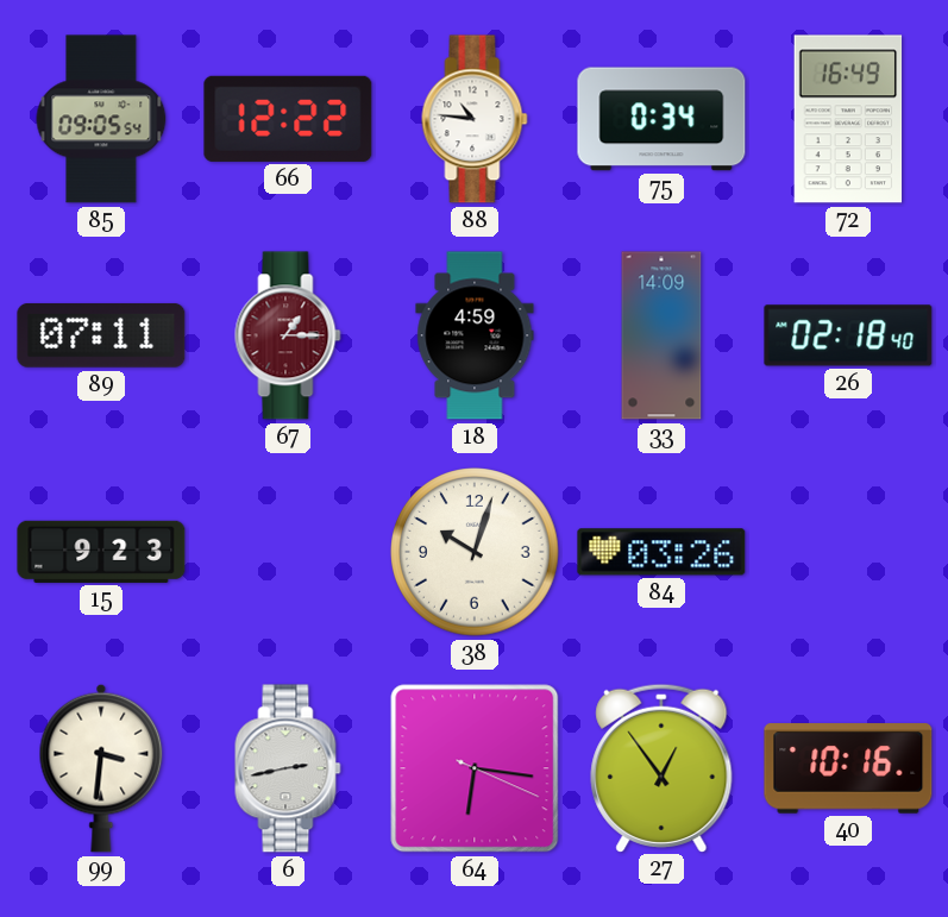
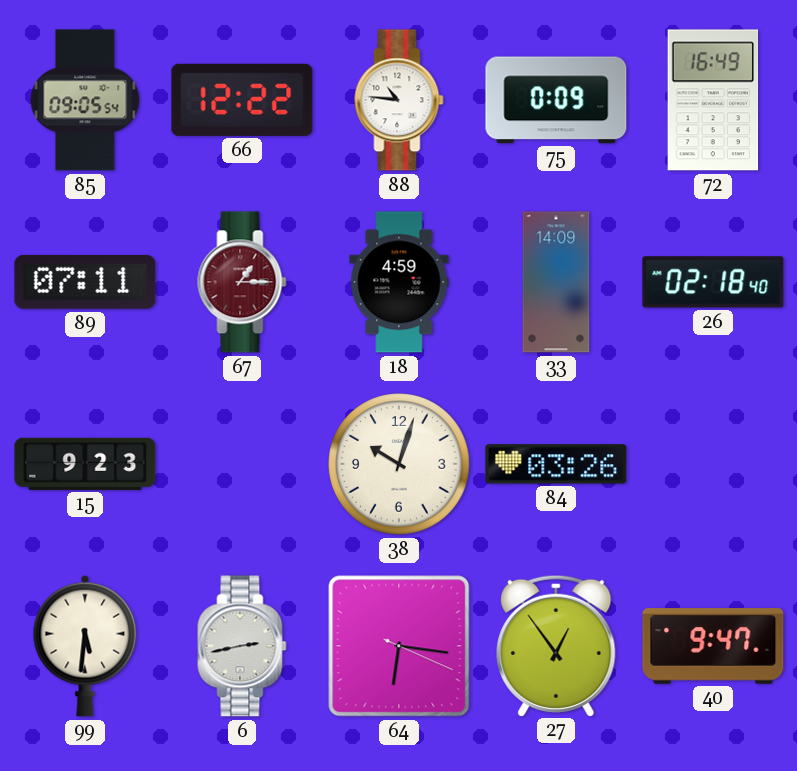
75: 0:34 -> 0:09 (556, 100)
99: 3:31 -> 5:31 (85, 646)
40: 10:16 -> 9:47 (713, 646)
